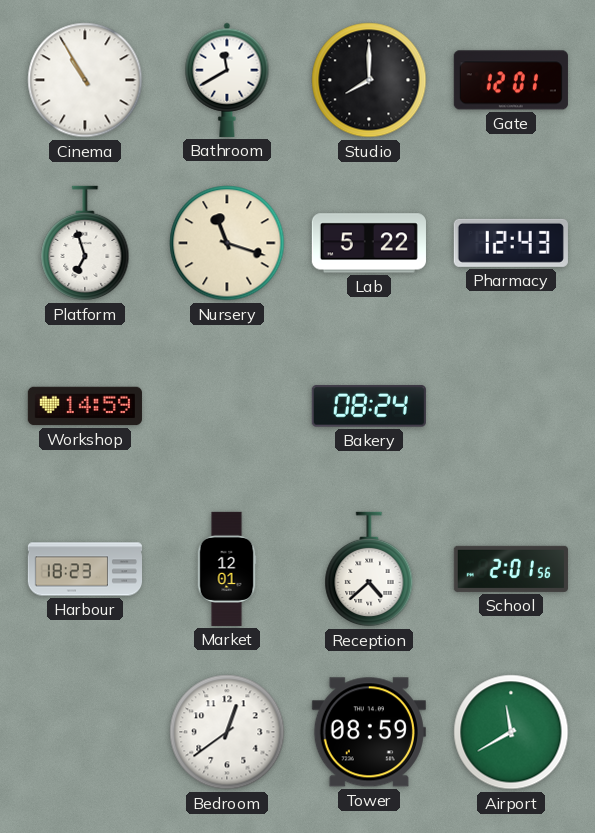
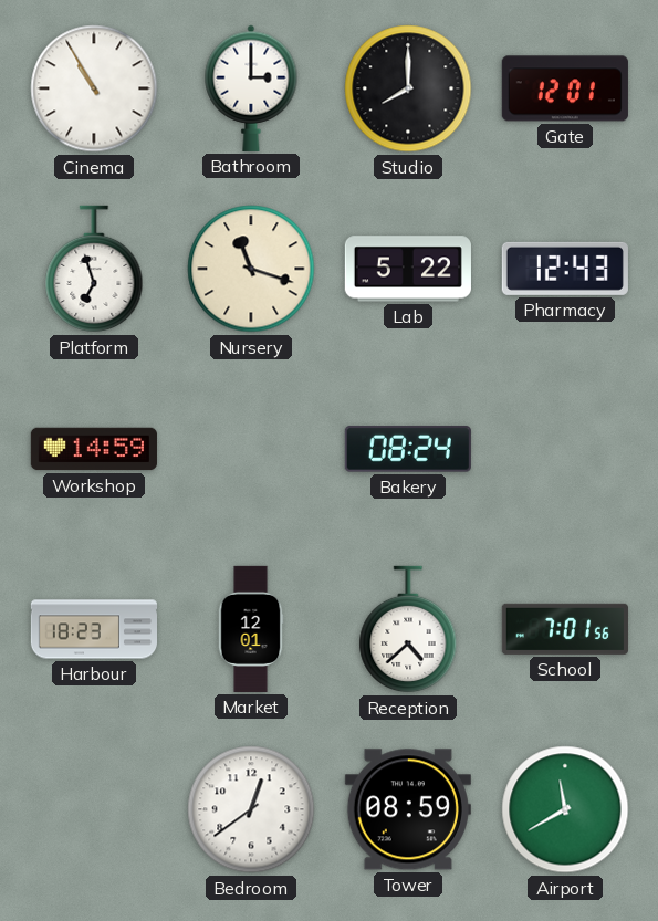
Bathroom: 11:40 -> 3:00 (251, 88)
School: 2:01 -> 7:01 (565, 629)
